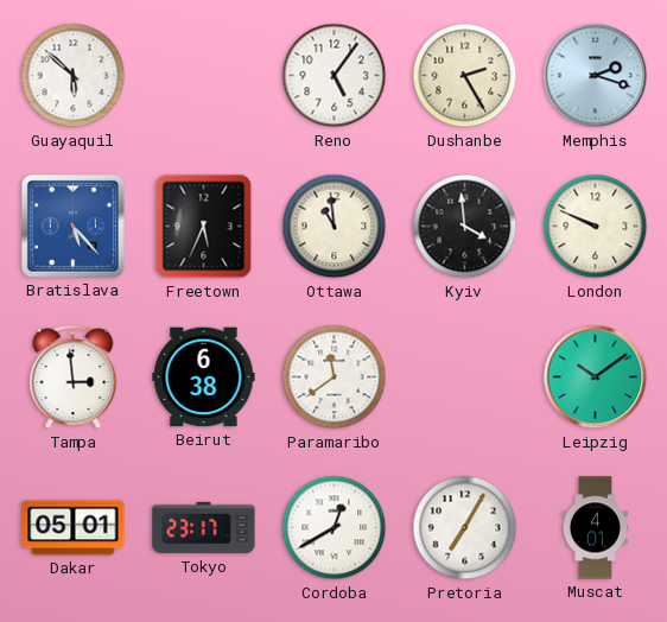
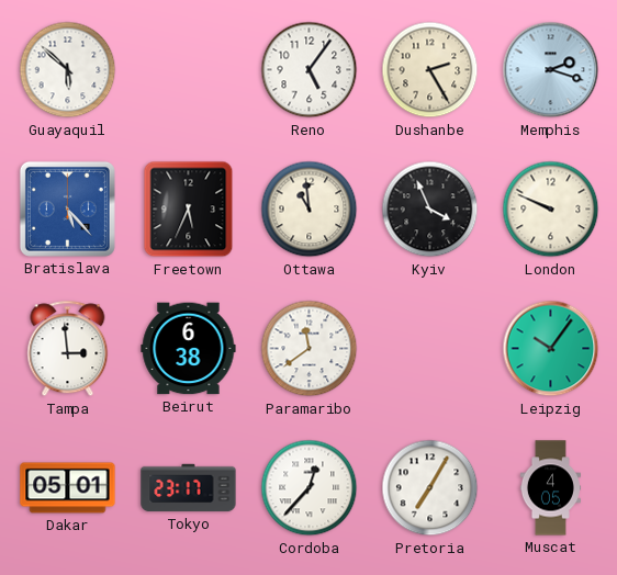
Kyiv: 3:59 -> 3:56 (430, 210)
Leipzig: 10:09 -> 10:06 (551, 349)
Cordoba: 12:40 -> 12:37 (310, 488)
Muscat: 4:01 -> 4:05 (550, 488)
